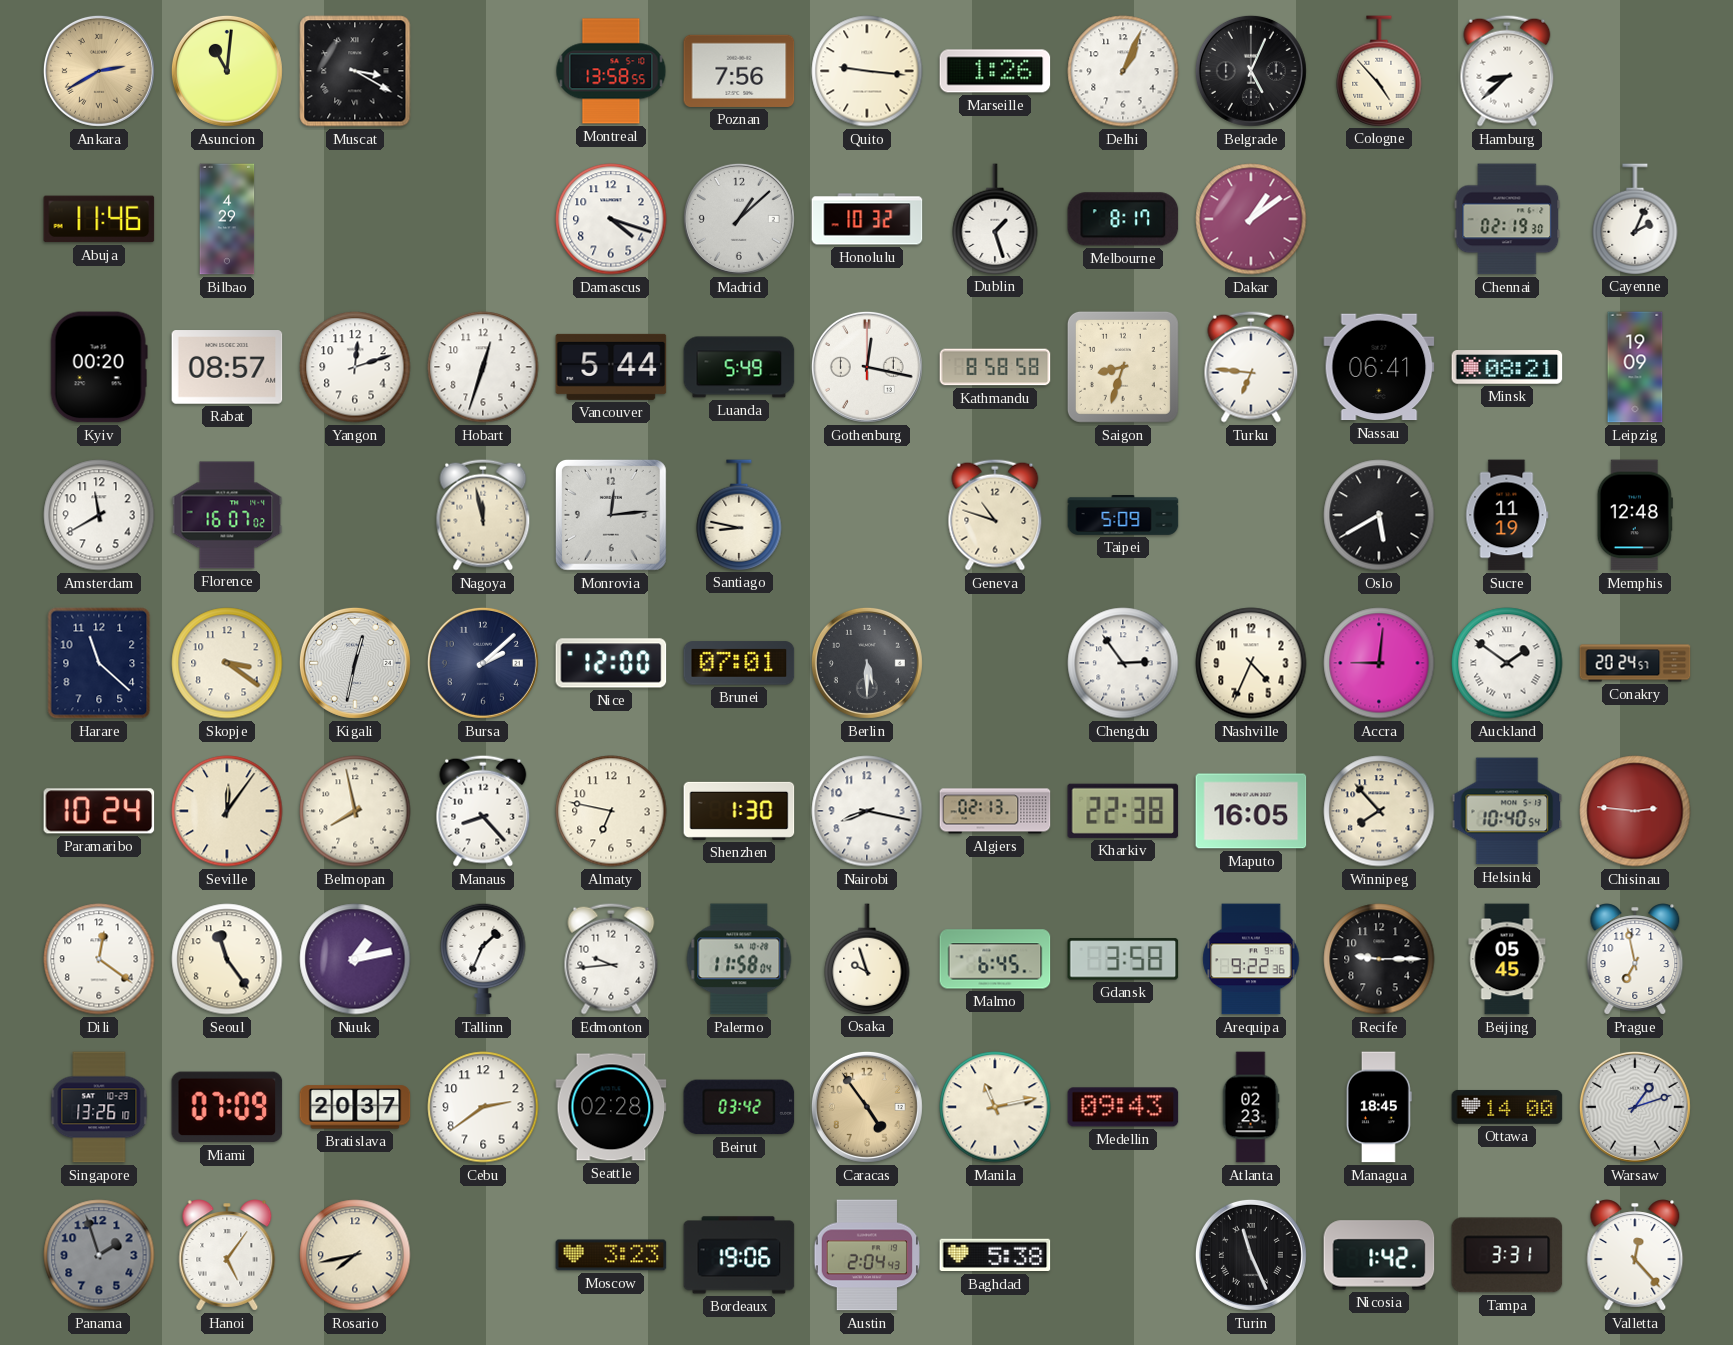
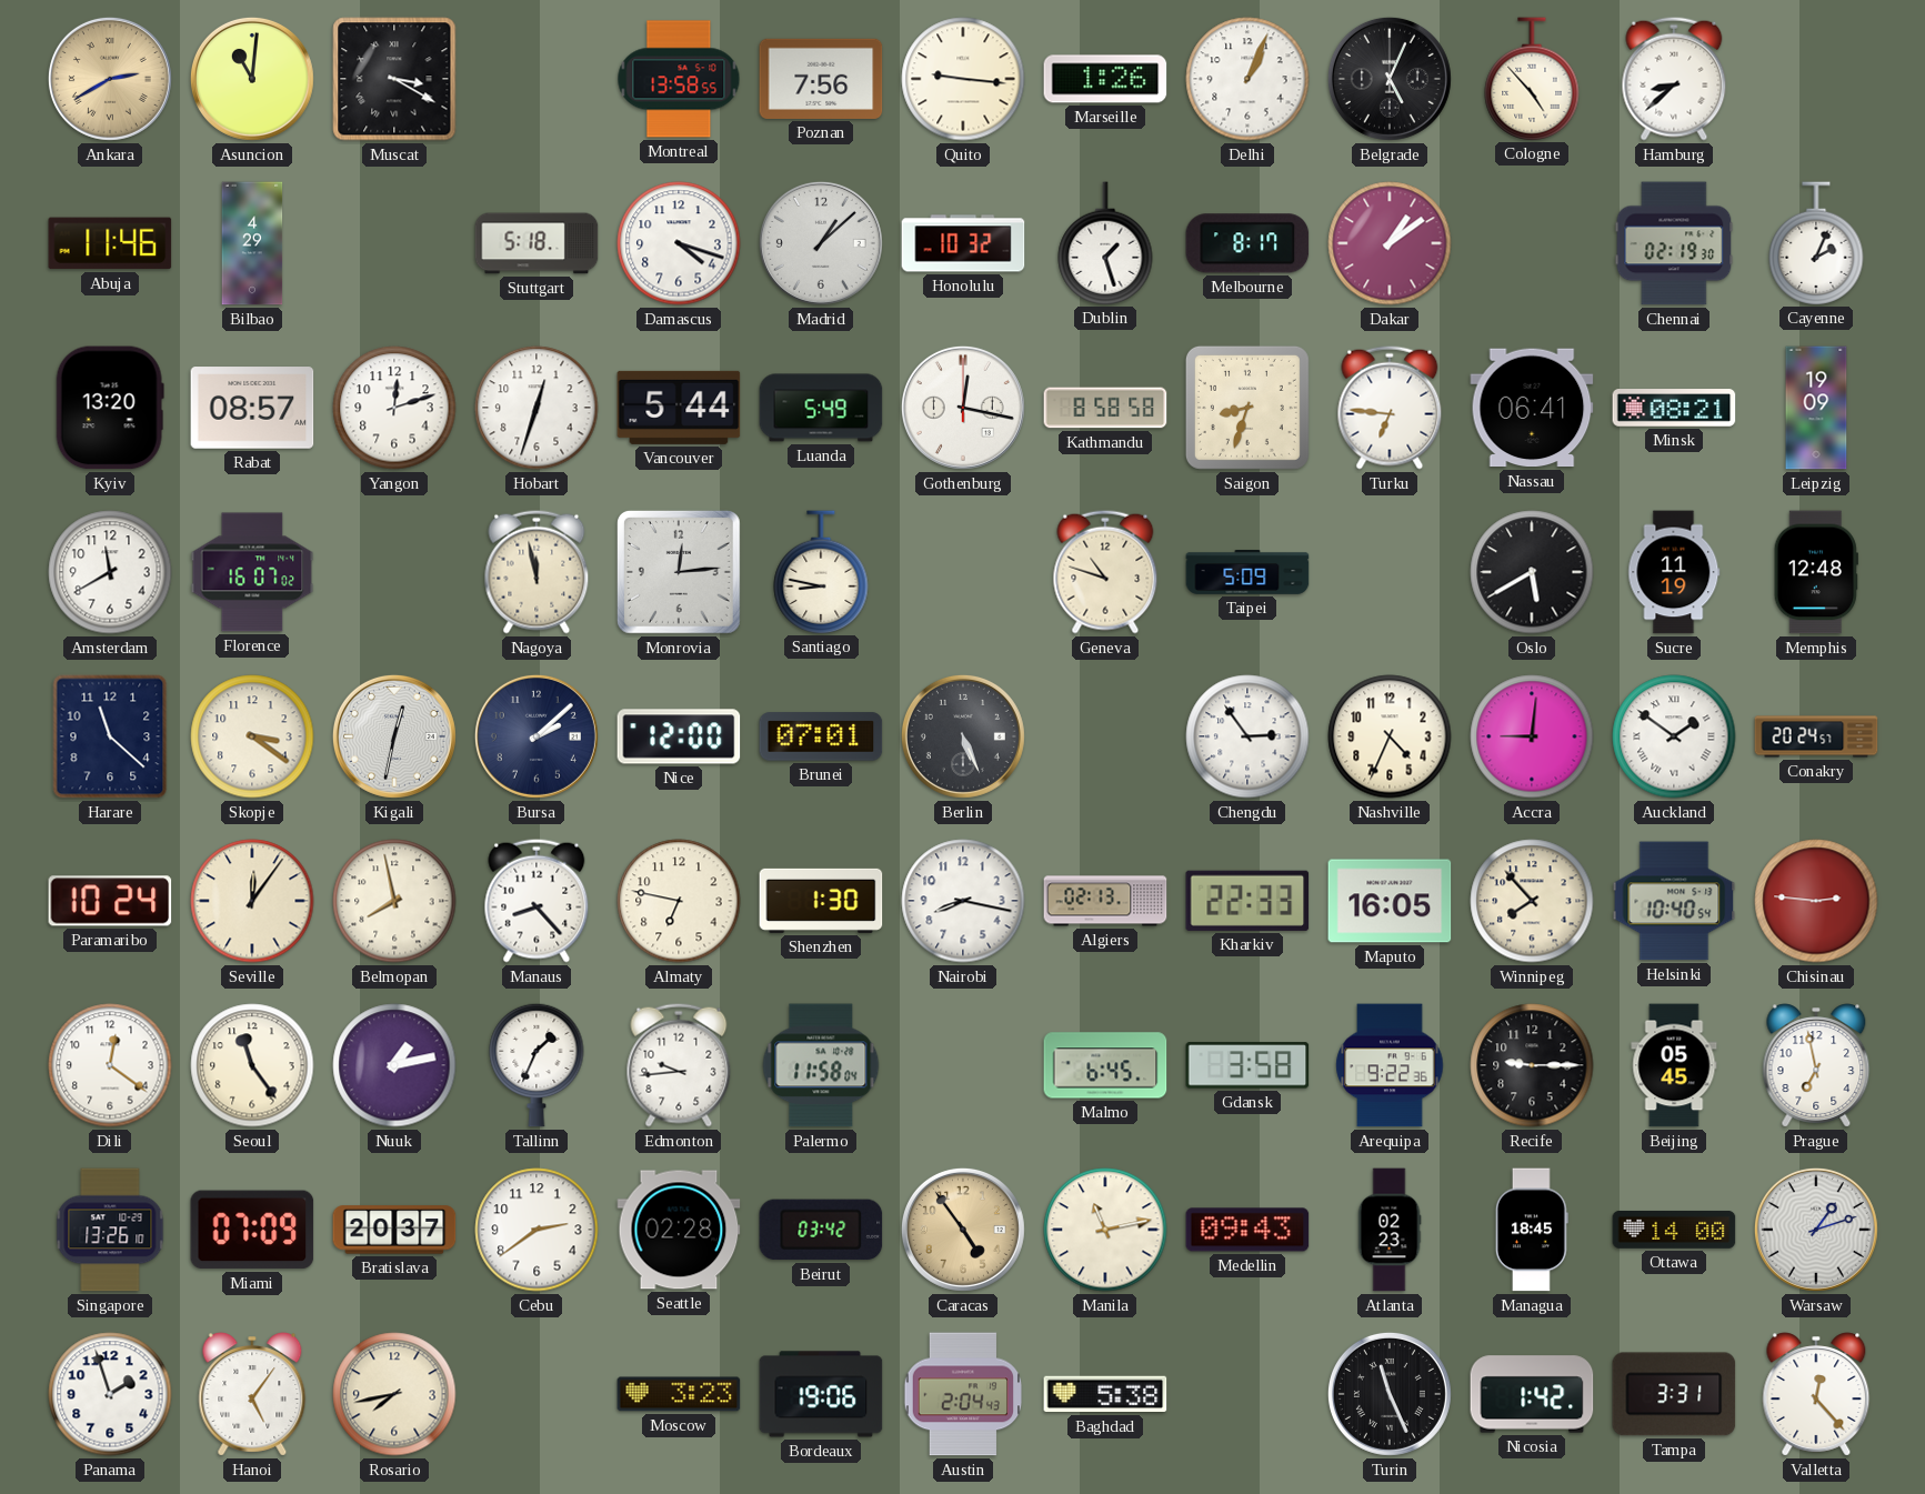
Stuttgart: none -> 5:18 (537, 243)
Kyiv: 00:20 -> 13:20 (110, 408)
Berlin: 5:30 -> 5:26 (963, 736)
Kharkiv: 22:38 -> 22:33 (1247, 901)
Osaka: 9:57 -> none (867, 959)
Panama dial: grey -> white (110, 1394)
